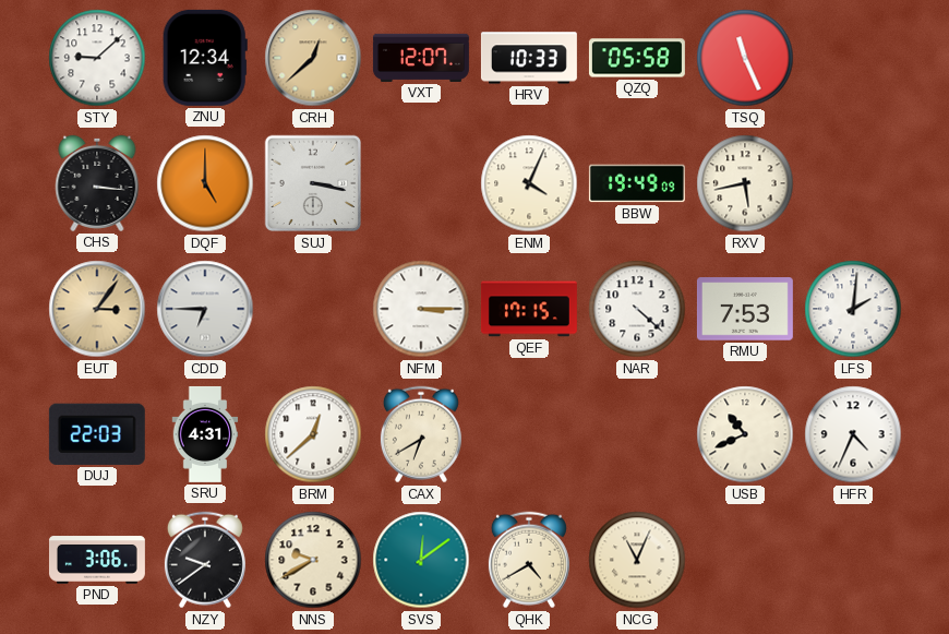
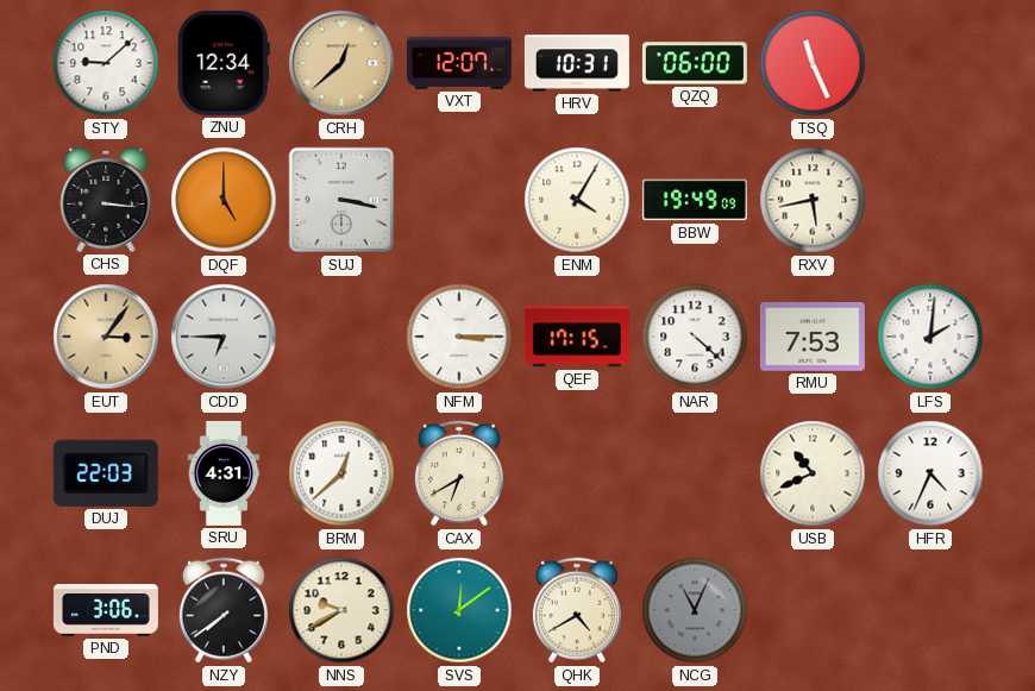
HRV: 10:33 -> 10:31 (577, 63)
QZQ: 05:58 -> 06:00 (695, 63)
ENM: 4:04 -> 4:05 (577, 200)
NZY: 9:39 -> 7:39 (224, 610)
NCG dial: cream -> grey (695, 610)
